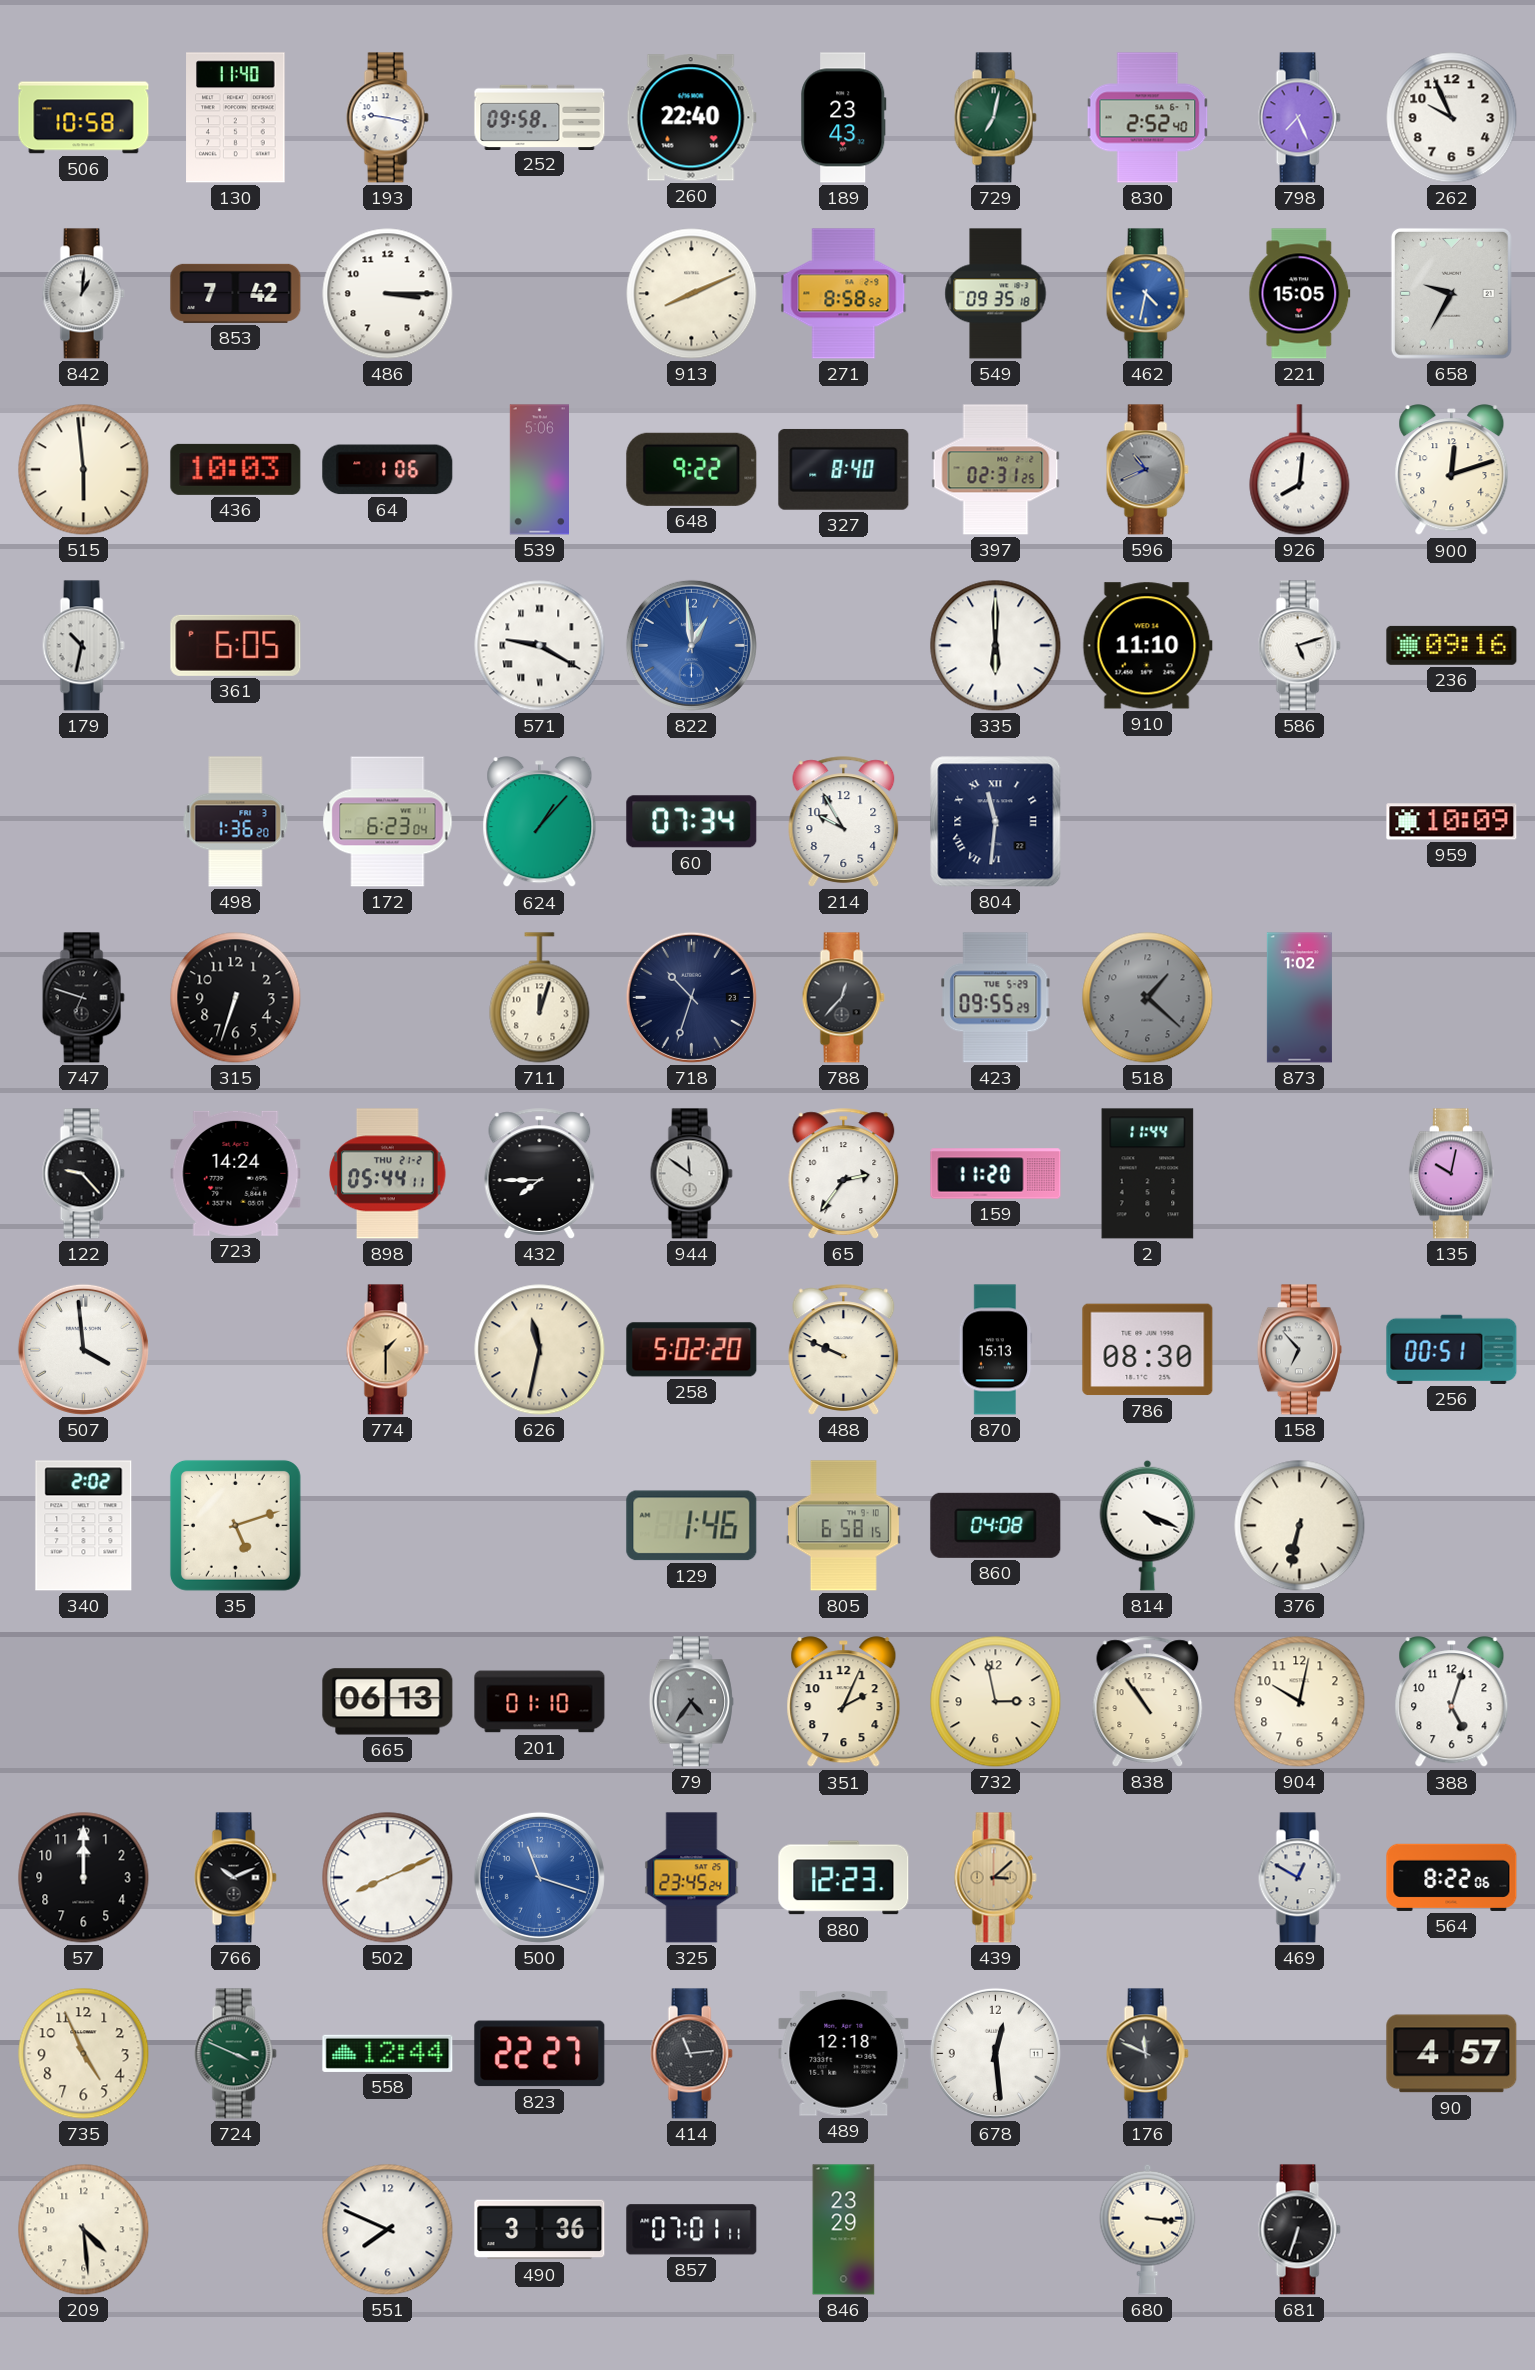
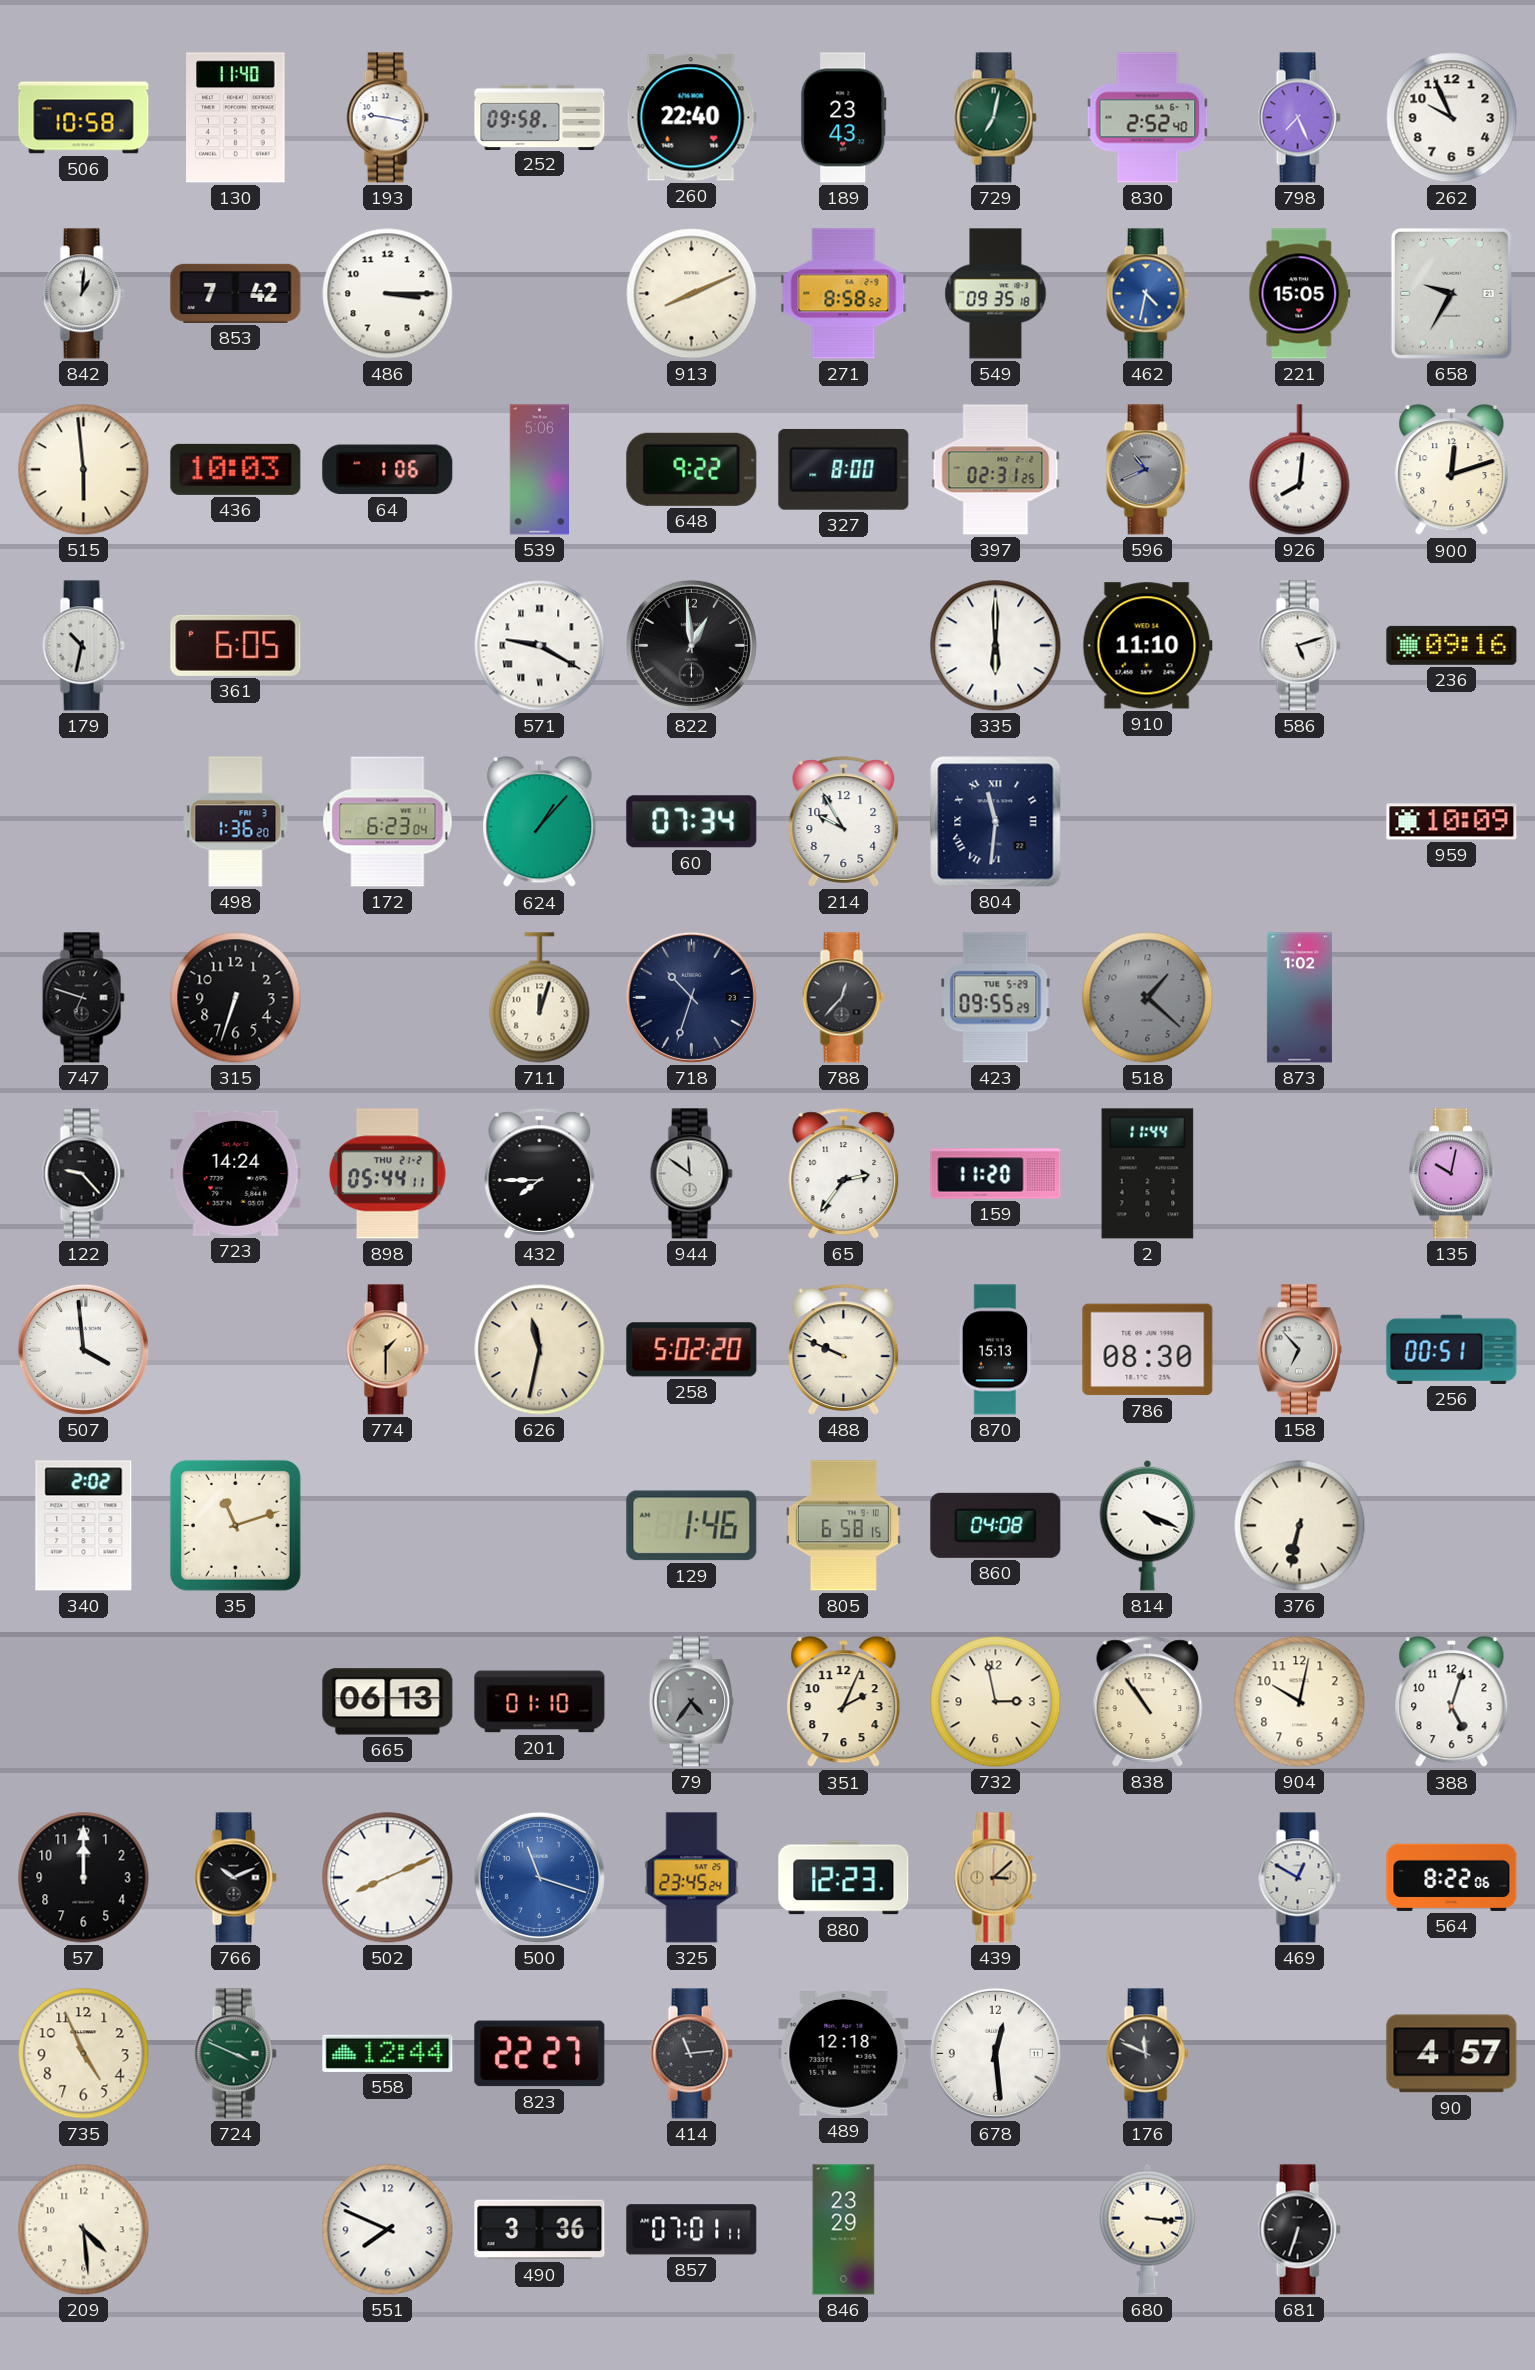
327: 8:40 -> 8:00 (844, 469)
822 dial: blue -> black (691, 645)
35: 5:12 -> 11:12 (235, 1525)
